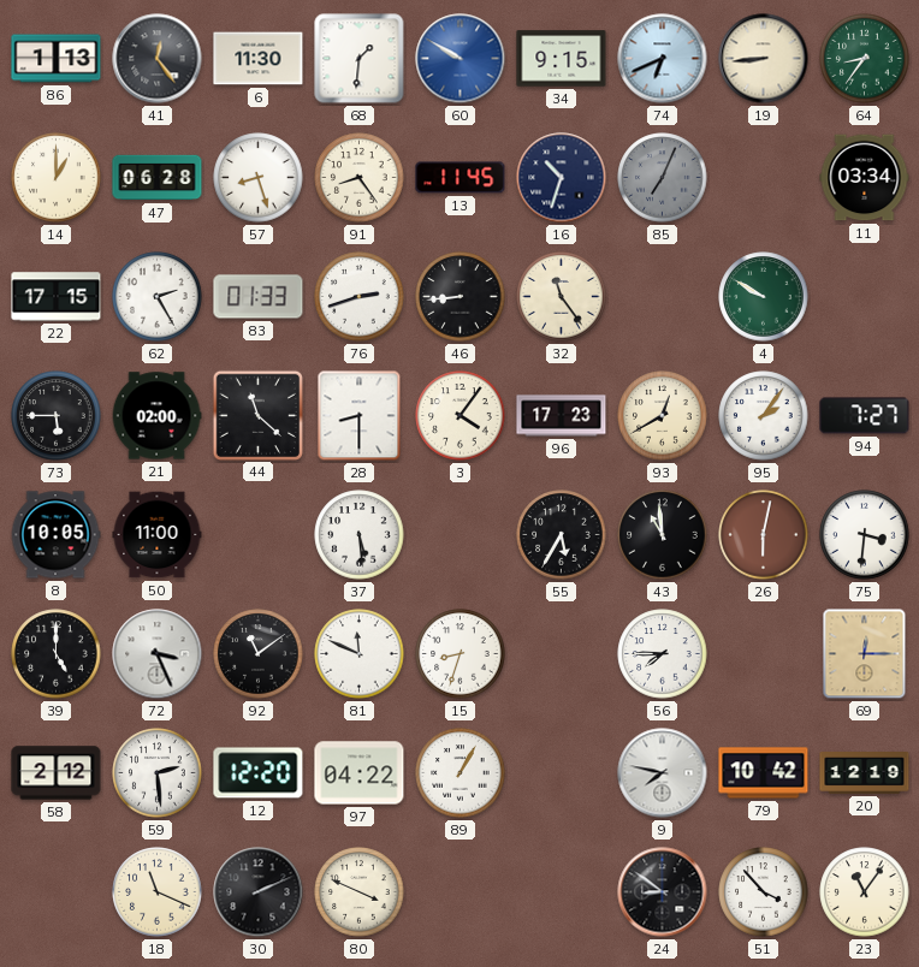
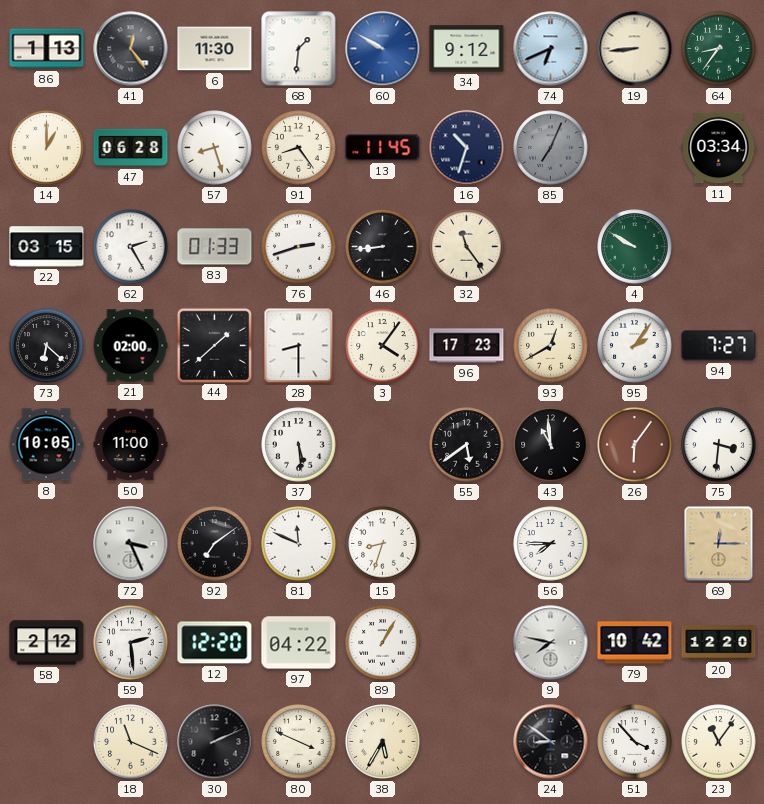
34: 9:15 -> 9:12 (467, 49)
22: 17:15 -> 03:15 (47, 247)
73: 5:45 -> 6:22 (47, 346)
44: 11:22 -> 1:38 (214, 345)
55: 5:35 -> 5:39 (467, 445)
26: 6:02 -> 6:06 (635, 445)
39: 5:00 -> none (57, 654)
92: 11:09 -> 7:09 (215, 544)
20: 12:19 -> 12:20 (719, 643)
38: none -> 5:35 (383, 742)
